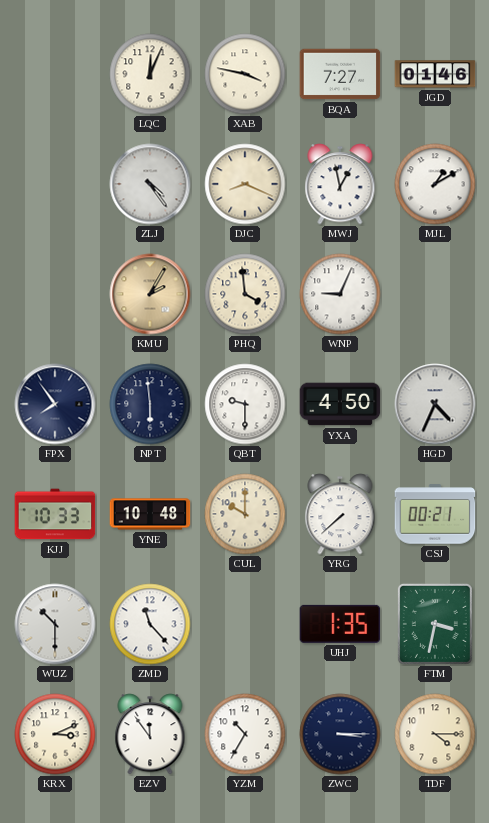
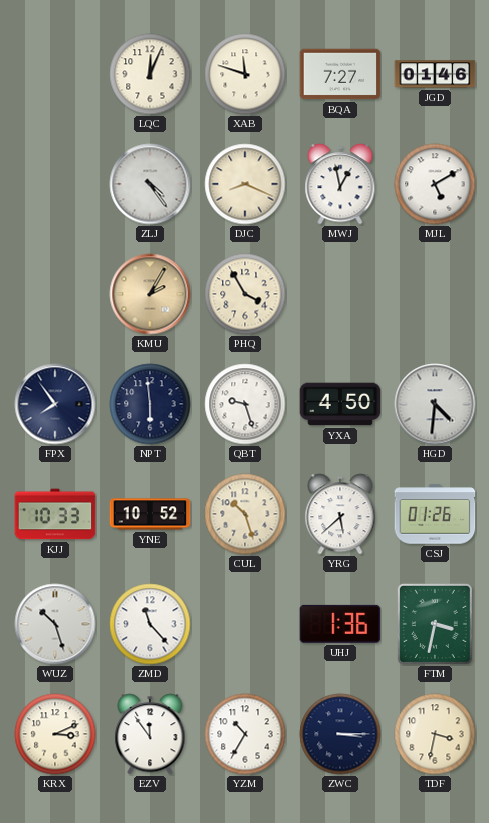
XAB: 3:47 -> 11:48 (245, 74)
MJL: 1:10 -> 5:10 (435, 184)
PHQ: 3:59 -> 3:55 (245, 294)
WNP: 9:04 -> none (340, 294)
QBT: 9:30 -> 9:27 (245, 404)
HGD: 4:34 -> 4:31 (435, 404)
YNE: 10:48 -> 10:52 (150, 514)
CUL: 10:00 -> 10:27 (245, 514)
YRG: 7:38 -> 5:38 (340, 514)
CSJ: 00:21 -> 01:26 (435, 514)
WUZ: 10:30 -> 10:27 (55, 624)
UHJ: 1:35 -> 1:36 (340, 624)
TDF: 4:15 -> 3:32 (435, 734)
